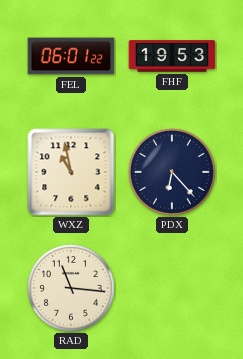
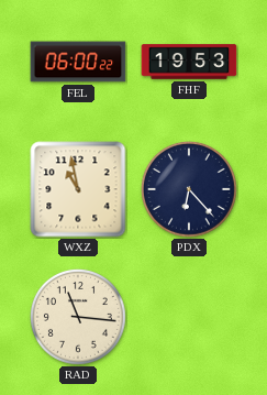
FEL: 06:01 -> 06:00 (78, 62)
